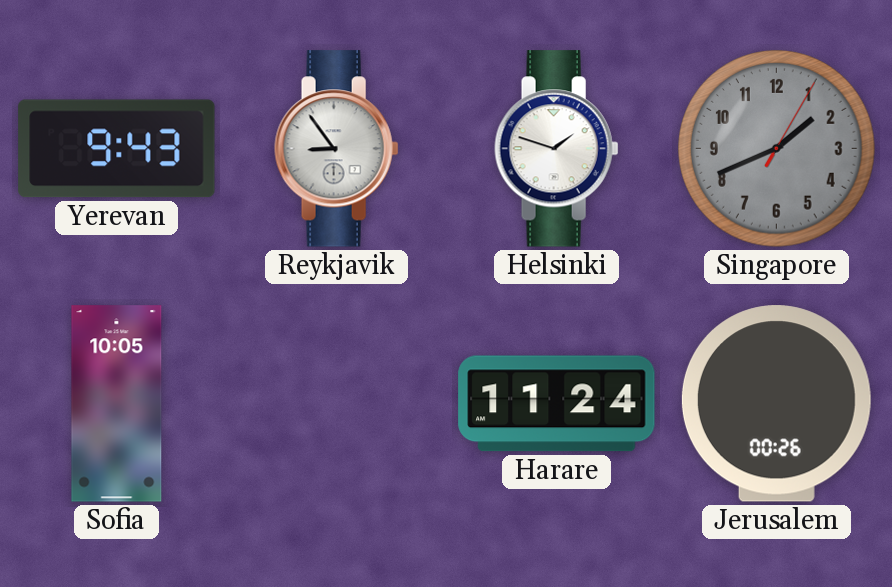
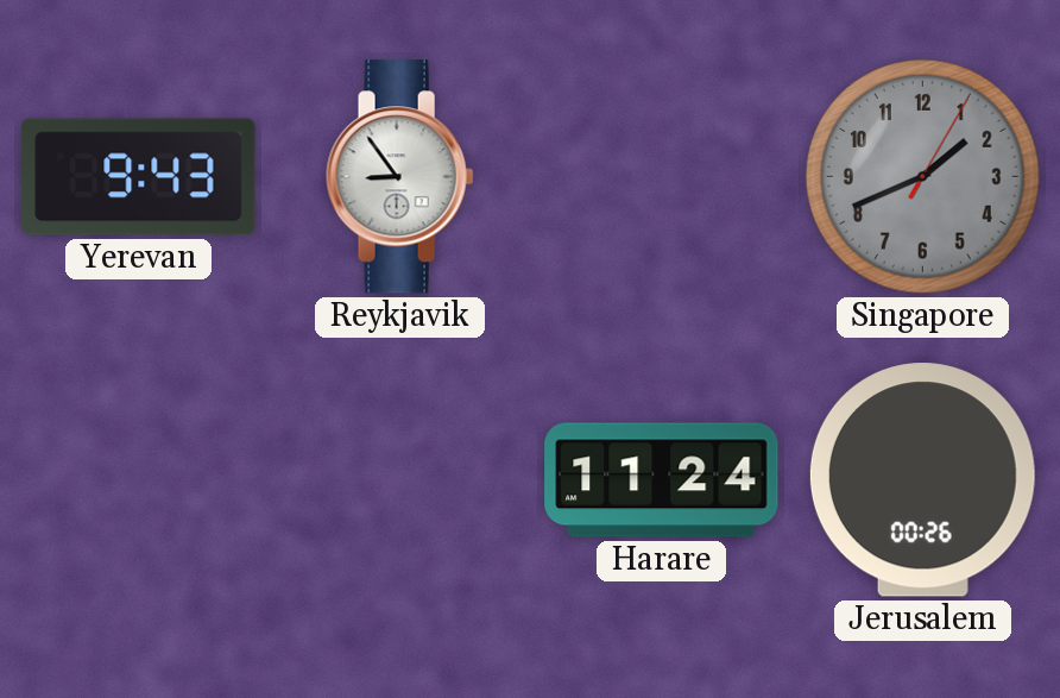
Helsinki: 1:48 -> none (557, 149)
Sofia: 10:05 -> none (117, 404)
